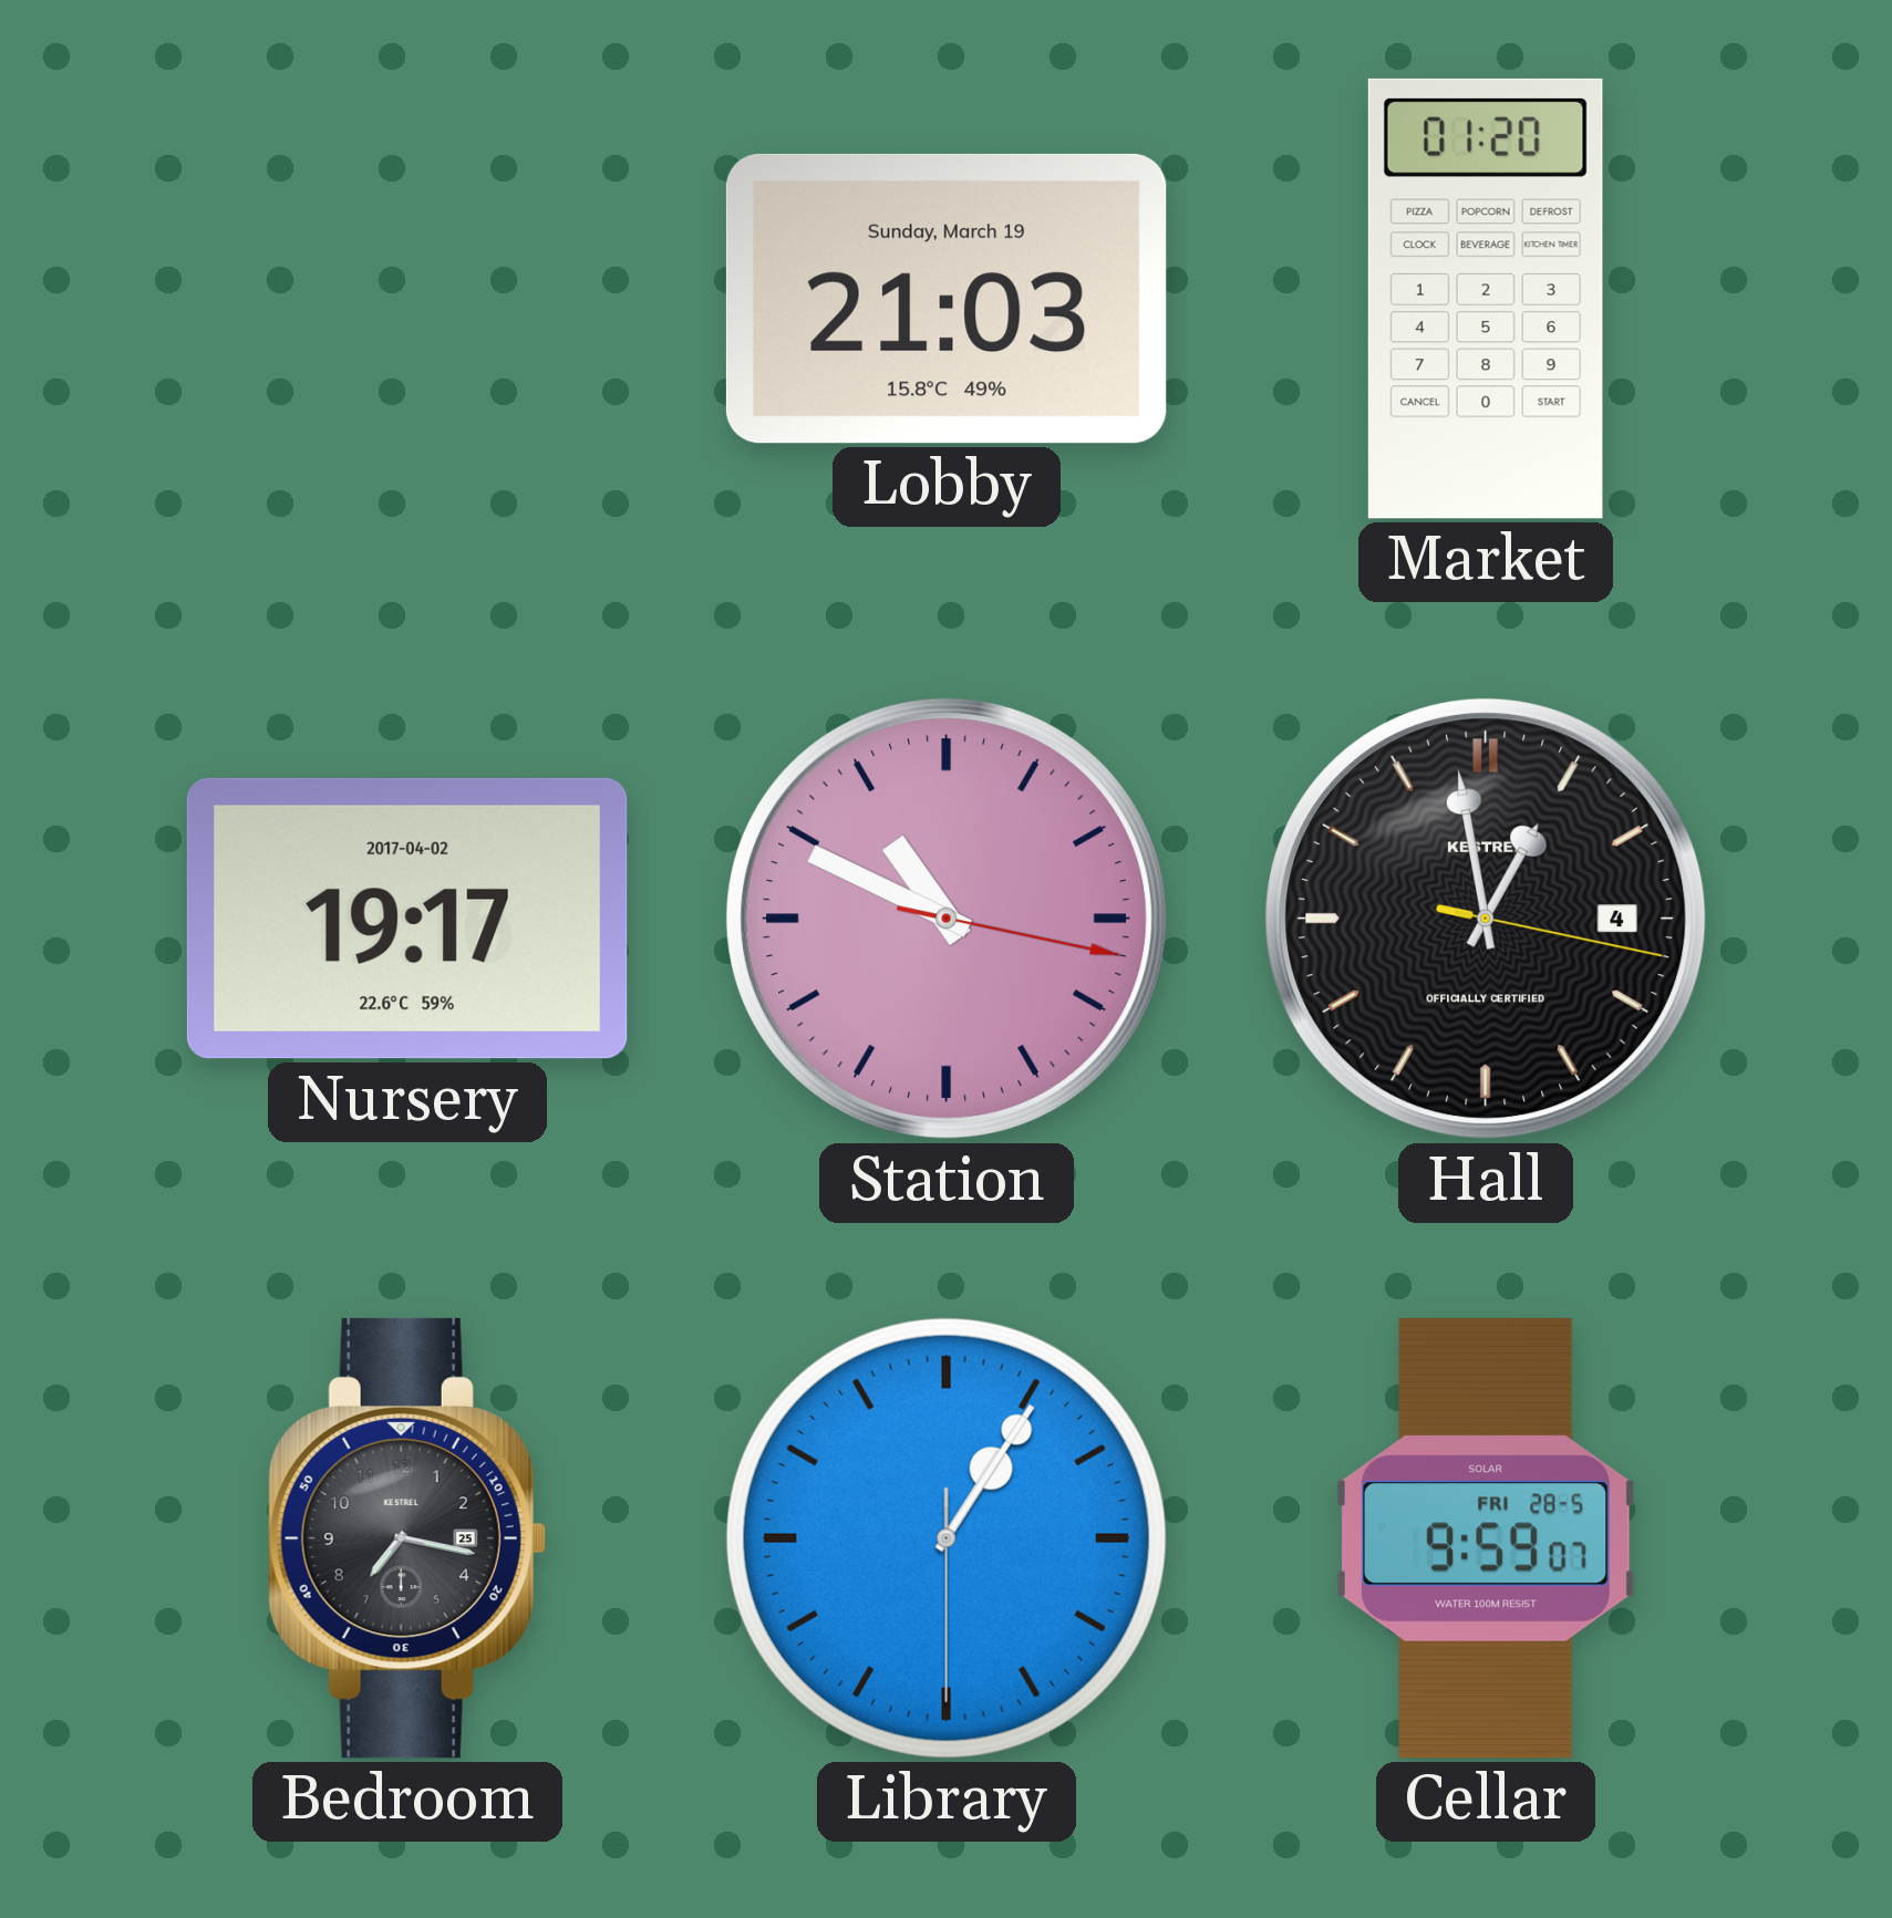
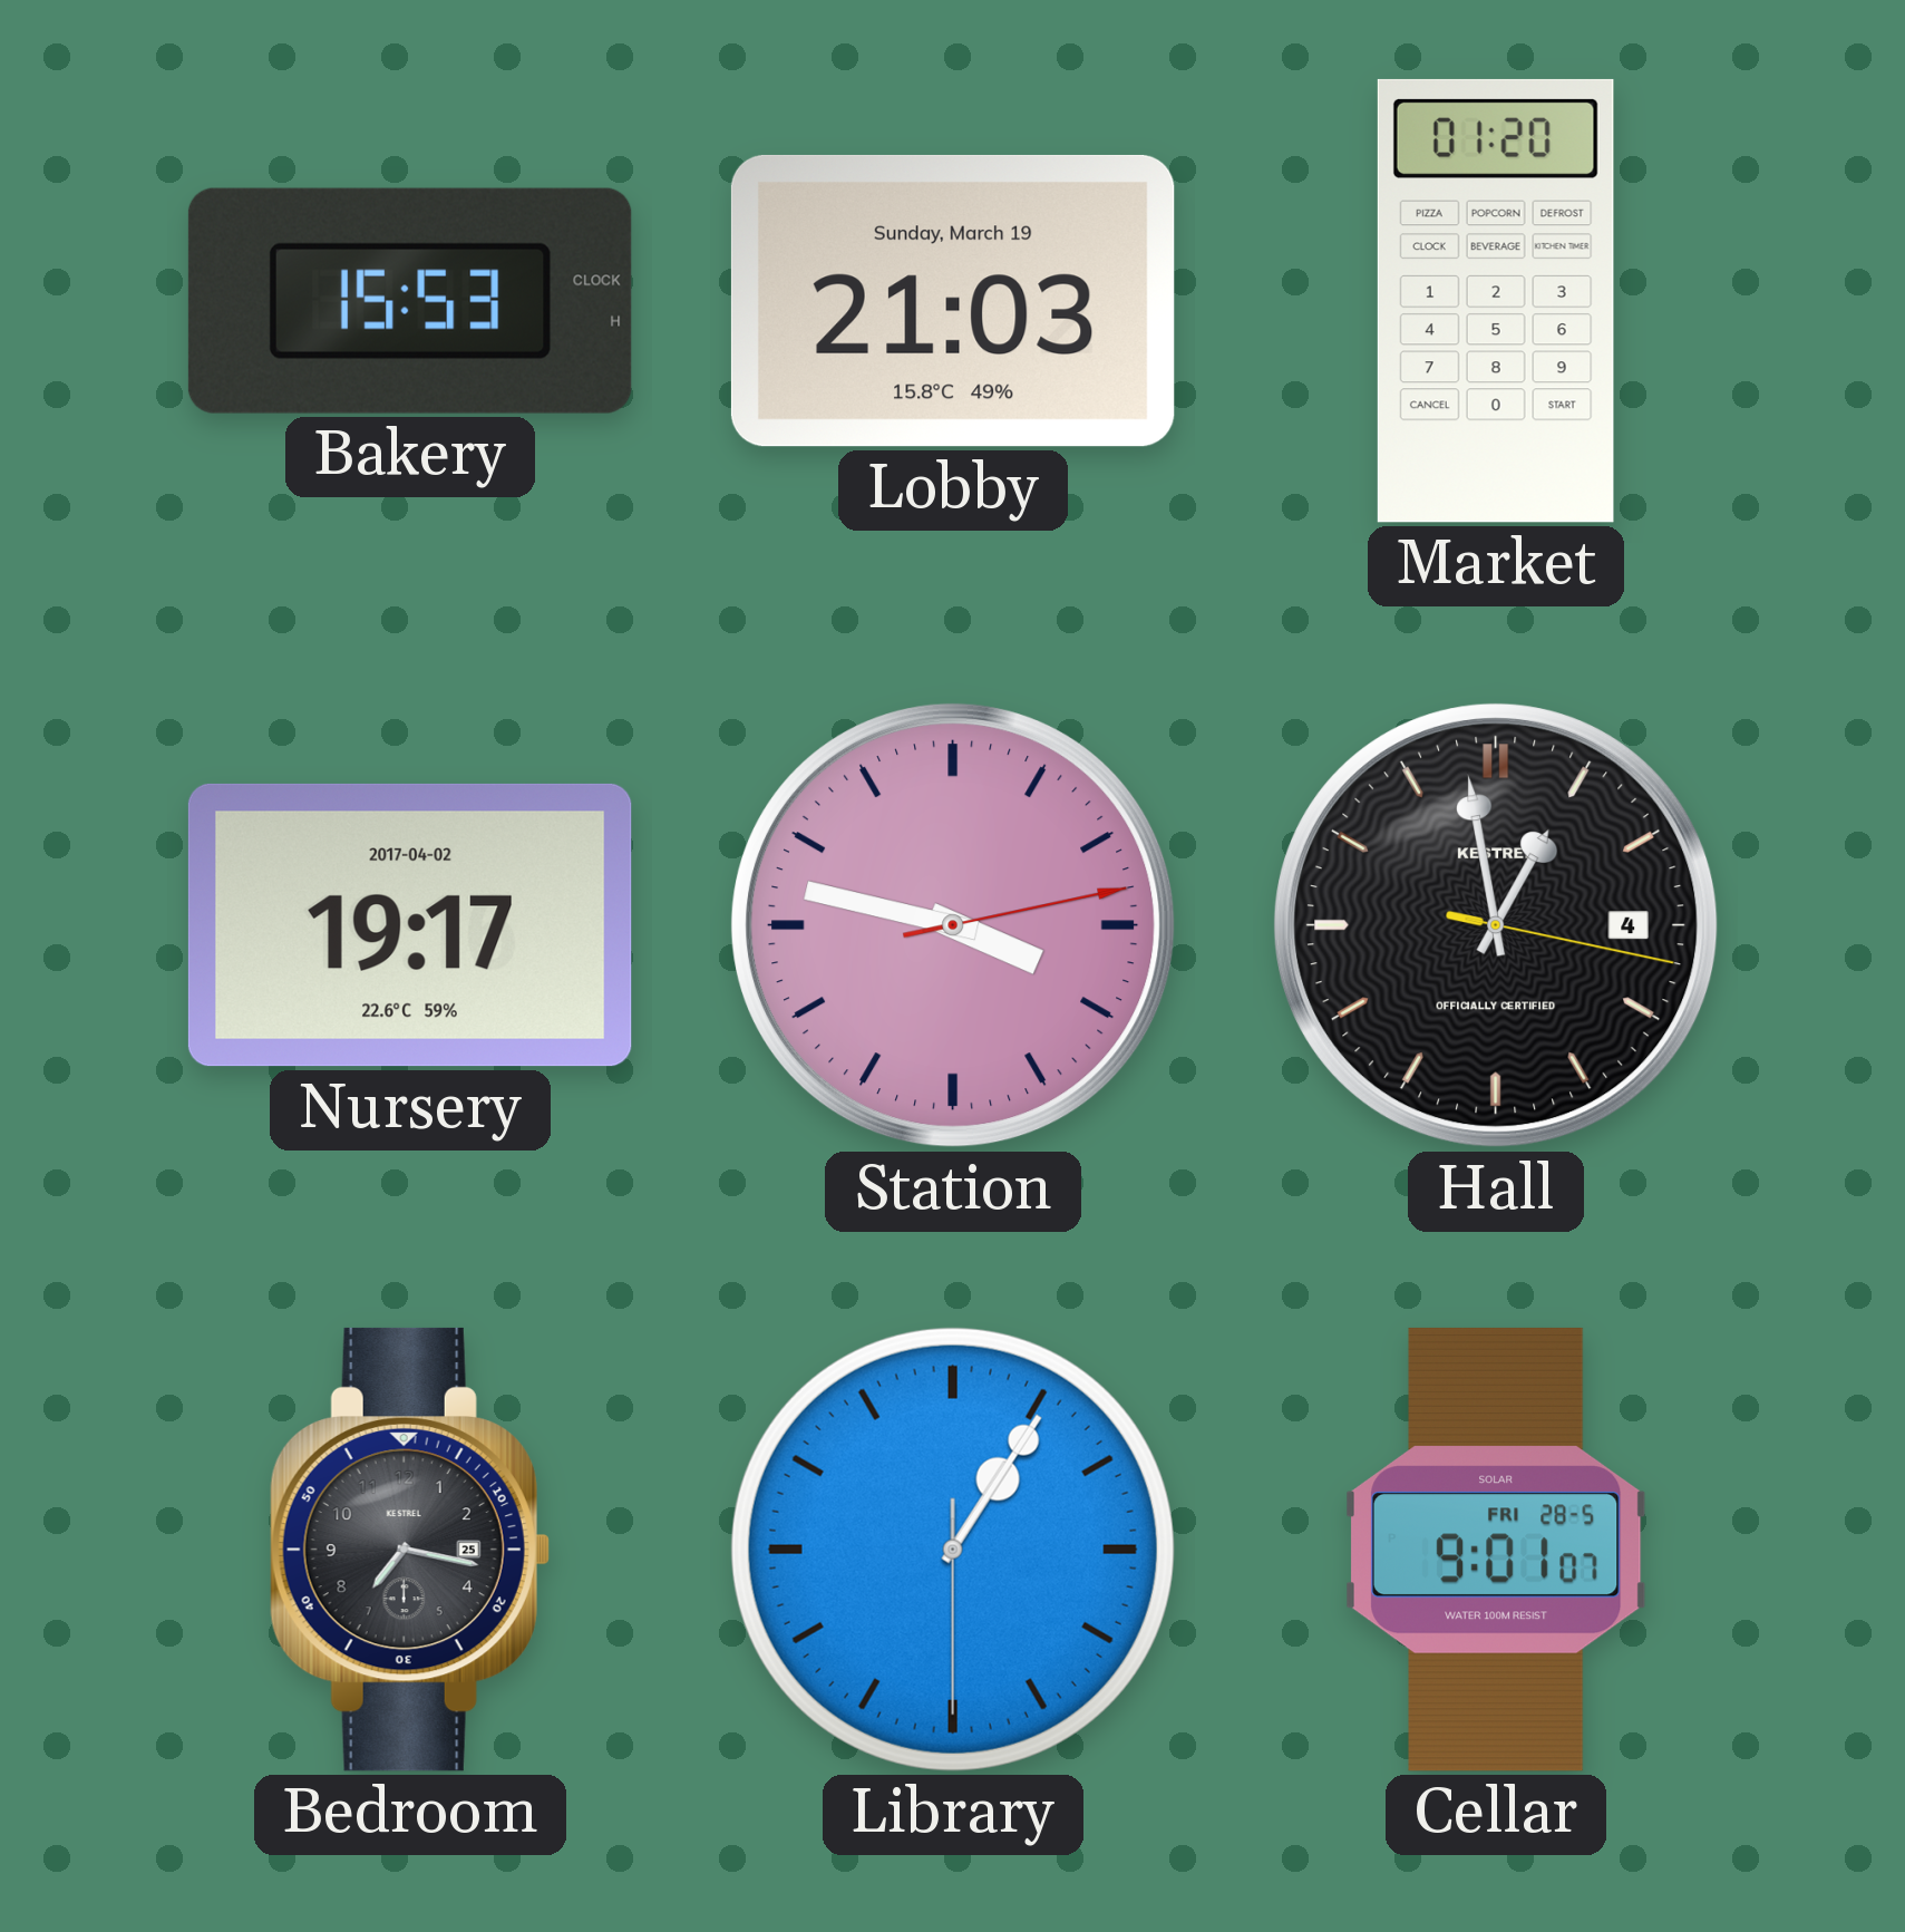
Bakery: none -> 15:53 (410, 301)
Station: 10:49 -> 3:47 (953, 925)
Cellar: 9:59 -> 9:01 (1496, 1550)
